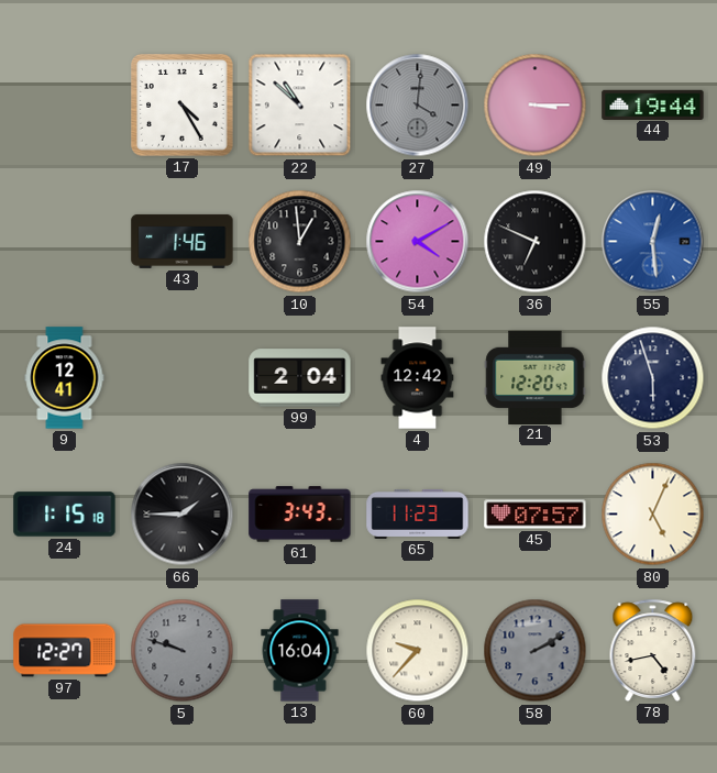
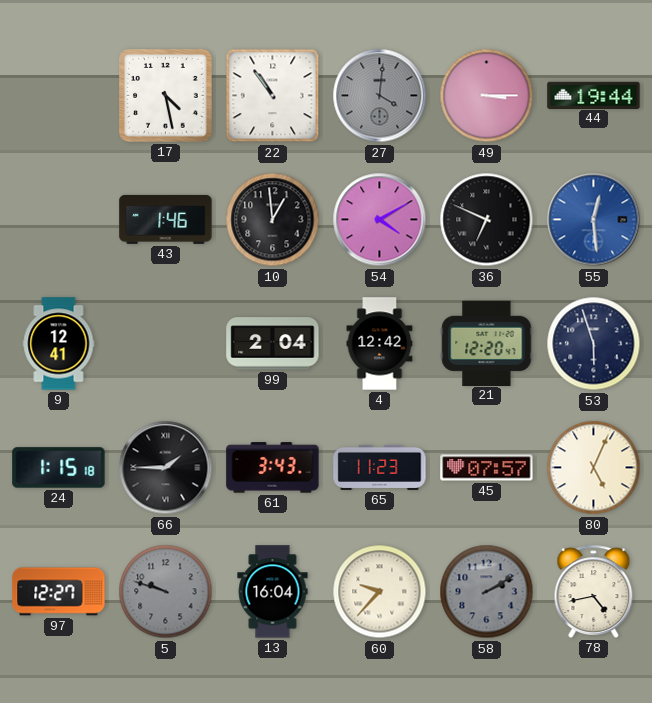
17: 4:25 -> 4:28 (166, 96)
22: 10:52 -> 10:54 (273, 96)
